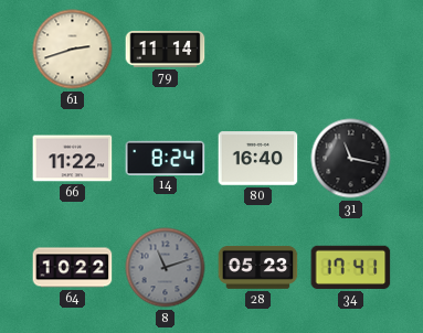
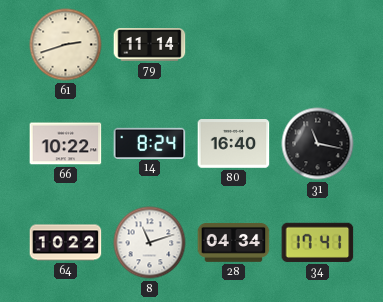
66: 11:22 -> 10:22 (66, 144)
8 dial: grey -> white (150, 243)
28: 05:23 -> 04:34 (234, 243)
